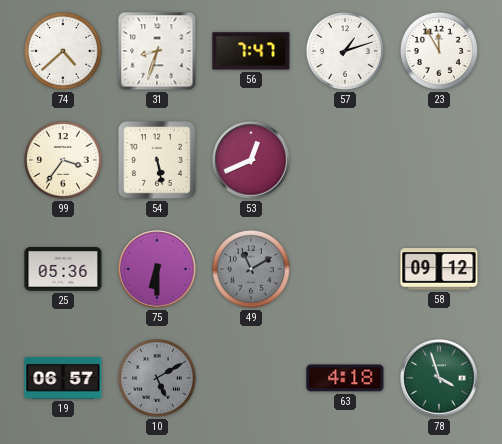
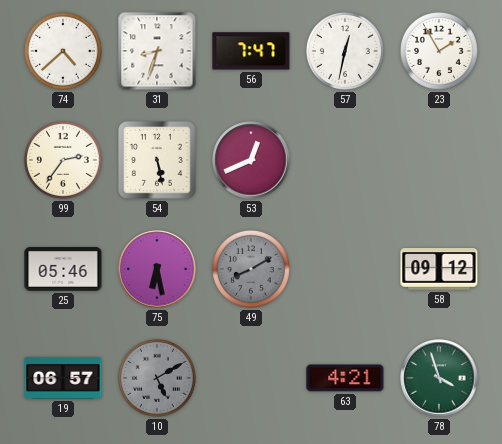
57: 1:12 -> 12:32 (345, 51)
23: 11:55 -> 1:55 (439, 51)
99: 3:36 -> 2:36 (63, 160)
25: 05:36 -> 05:46 (63, 269)
75: 6:30 -> 6:28 (157, 269)
49: 11:10 -> 8:10 (251, 269)
63: 4:18 -> 4:21 (345, 378)
